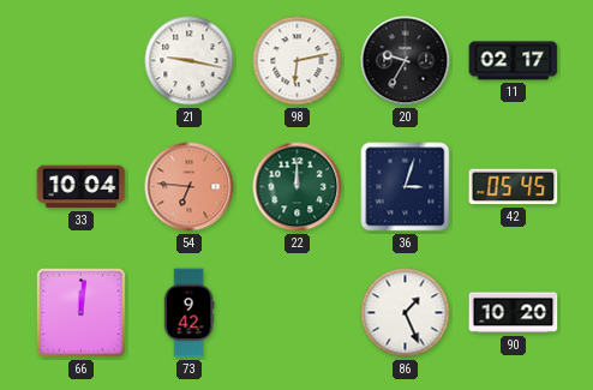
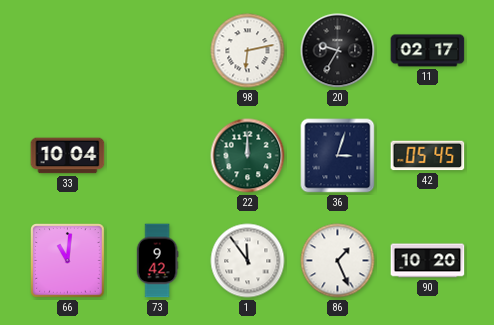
21: 9:17 -> none (190, 61)
54: 6:46 -> none (190, 187)
66: 12:01 -> 11:01 (68, 261)
1: none -> 11:54 (248, 261)
